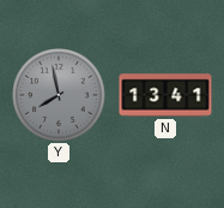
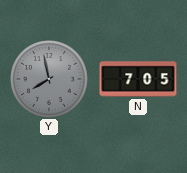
N: 13:41 -> 7:05 (138, 79)
